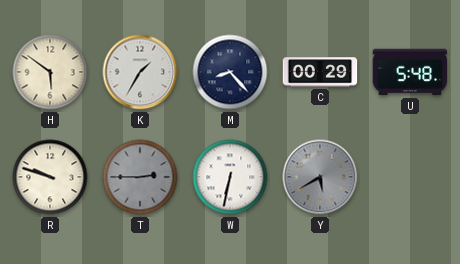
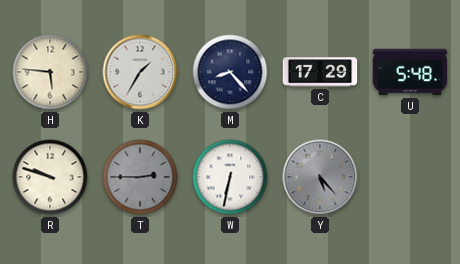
H: 5:51 -> 5:46 (50, 72)
C: 00:29 -> 17:29 (320, 72)
Y: 5:40 -> 5:23 (320, 177)
